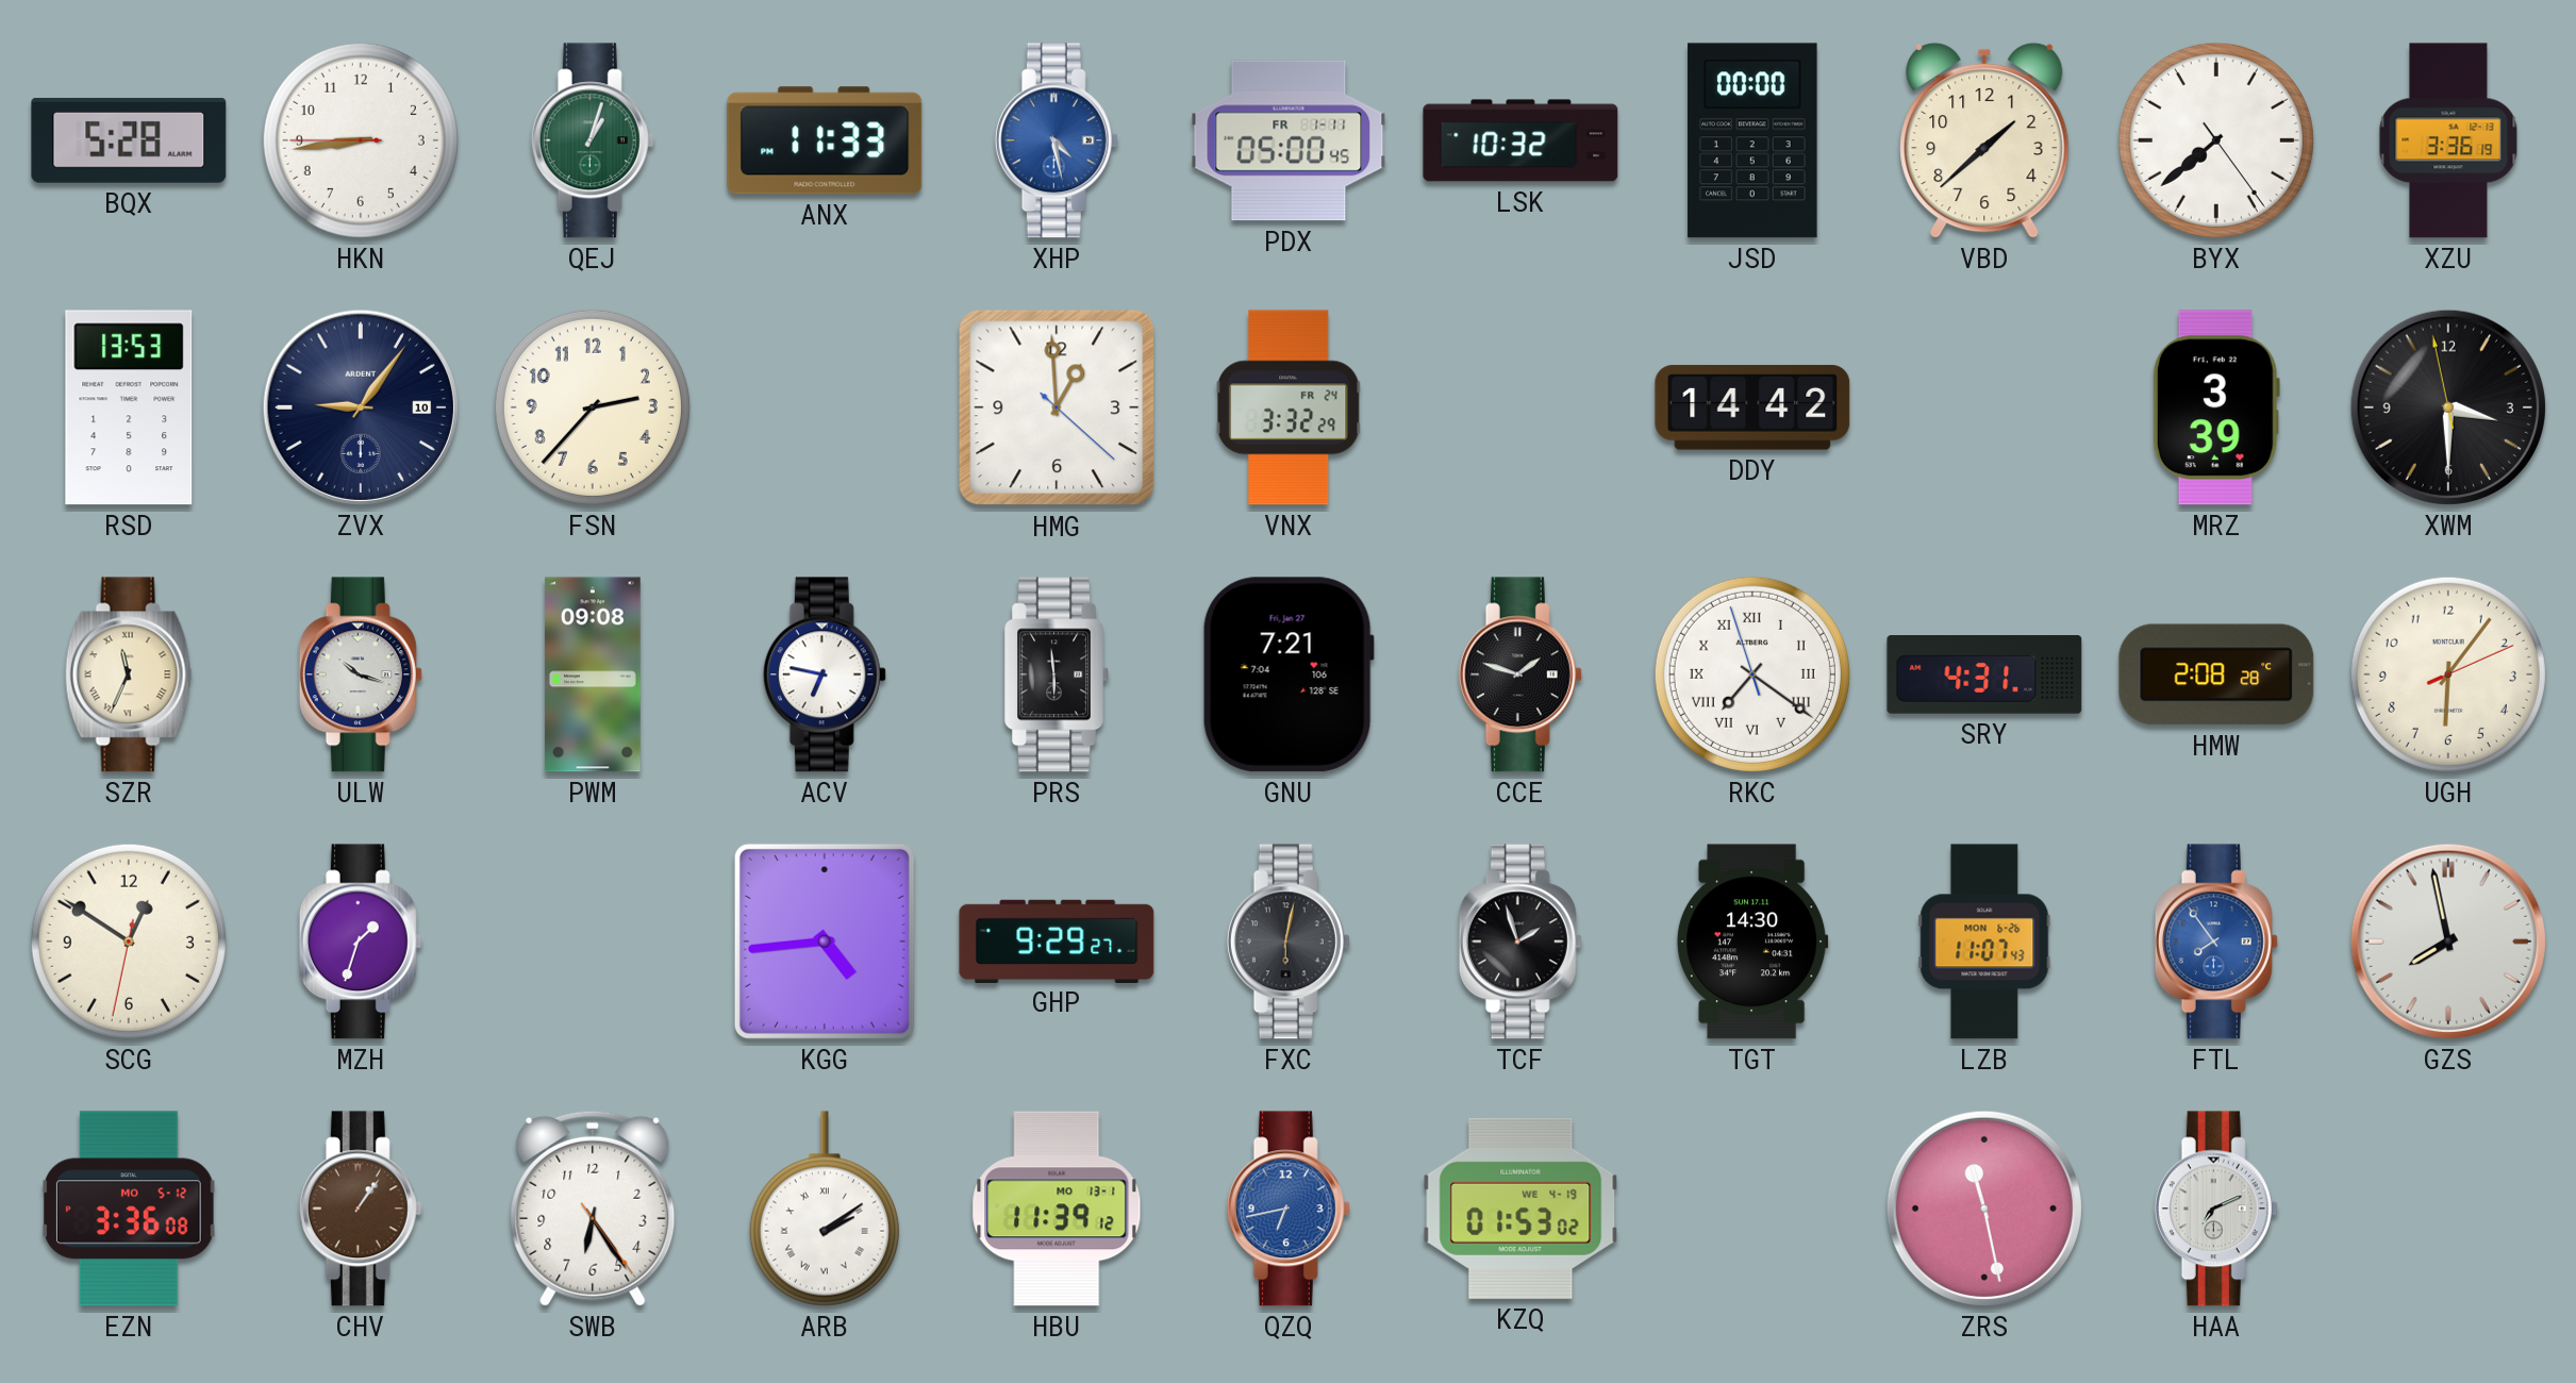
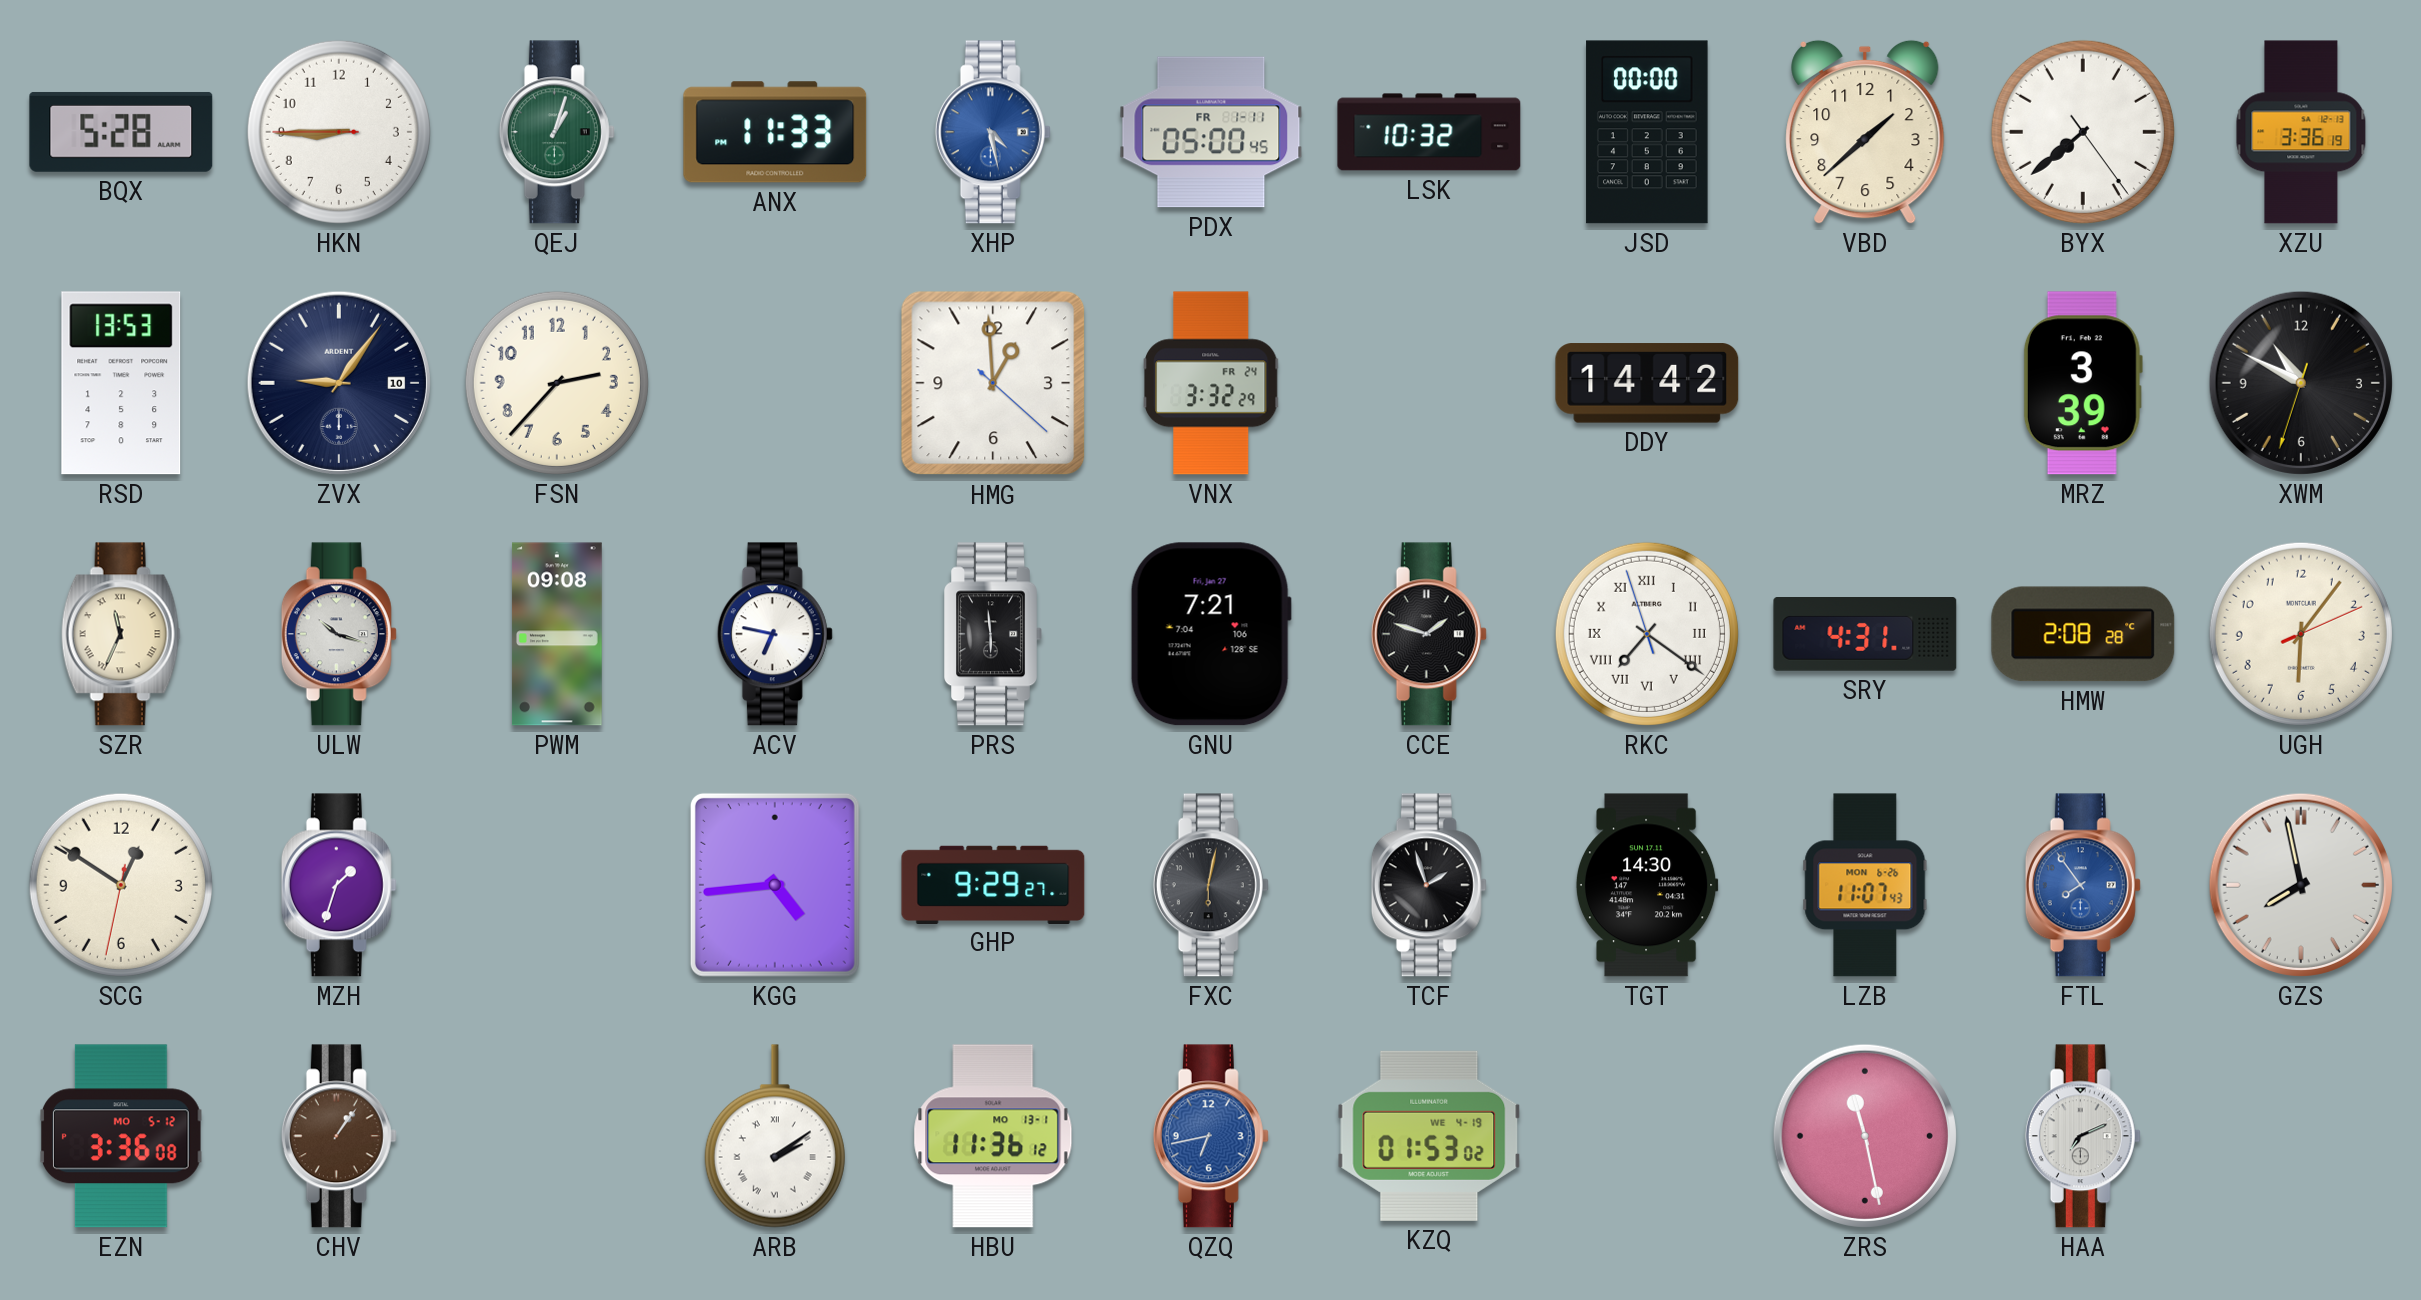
HKN: 8:43 -> 8:44 (339, 132)
XWM: 3:29 -> 10:49 (2301, 383)
SWB: 6:24 -> none (593, 1209)
HBU: 11:39 -> 11:36 (993, 1136)
